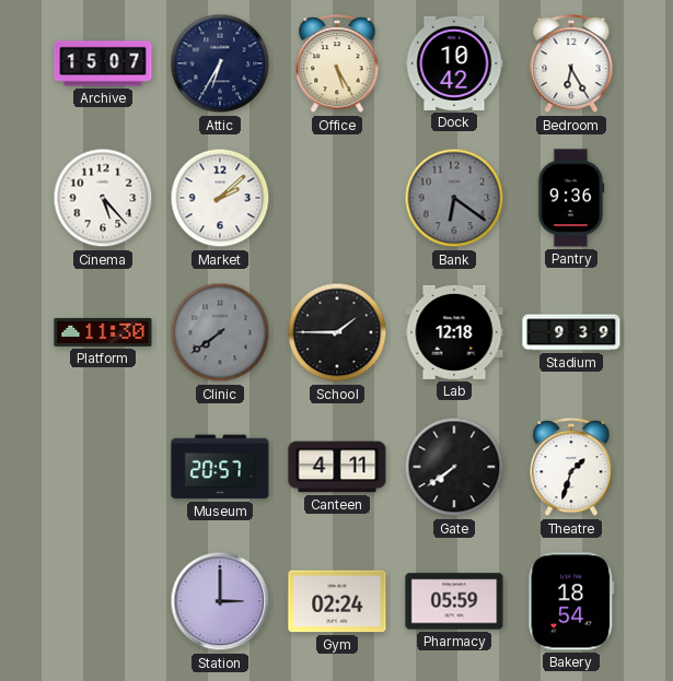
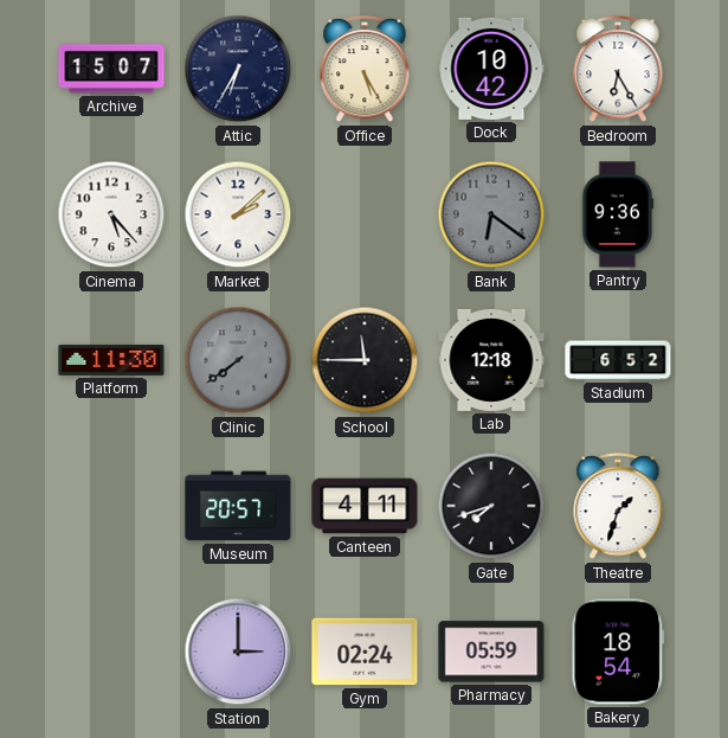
School: 1:45 -> 11:45 (365, 360)
Stadium: 9:39 -> 6:52 (618, 360)
Gate: 7:39 -> 7:42 (491, 506)
